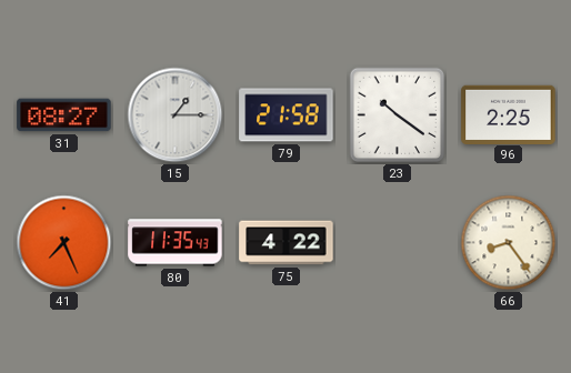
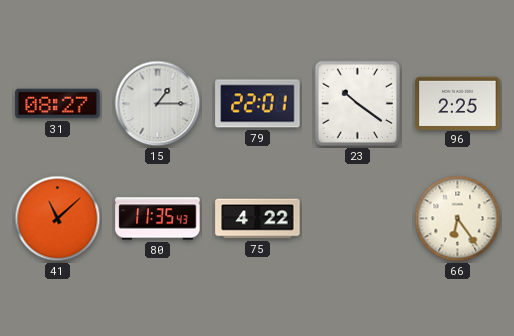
79: 21:58 -> 22:01 (258, 104)
41: 7:26 -> 11:08 (58, 219)
66: 8:24 -> 6:24 (458, 219)
